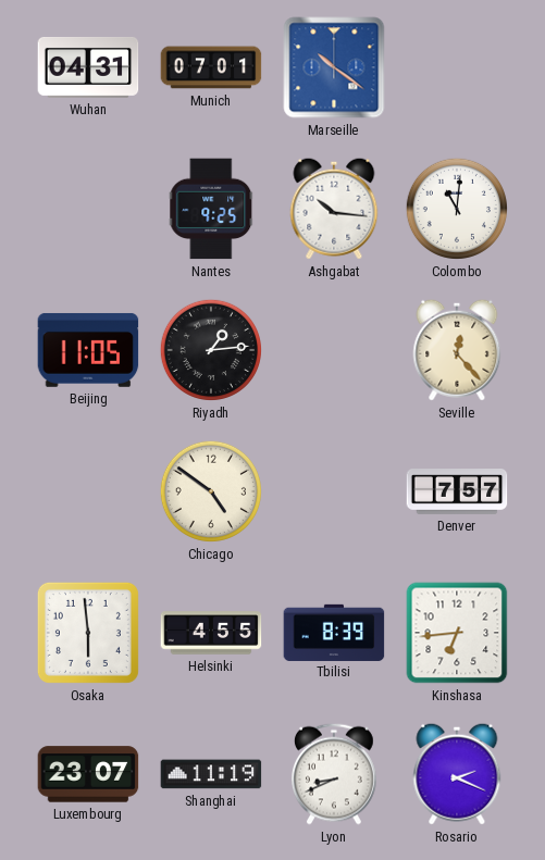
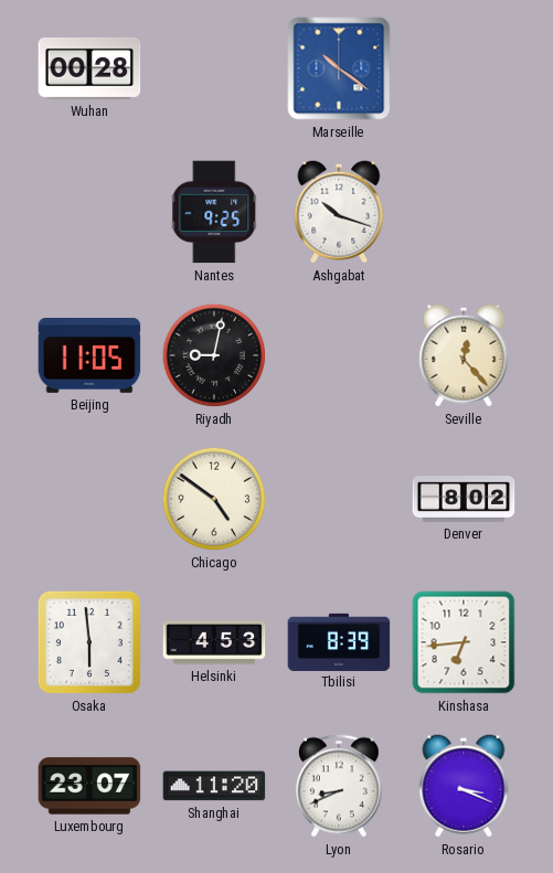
Wuhan: 04:31 -> 00:28 (89, 68)
Munich: 07:01 -> none (211, 67)
Ashgabat: 10:16 -> 10:18 (339, 212)
Colombo: 11:01 -> none (457, 209)
Riyadh: 1:14 -> 9:02 (214, 355)
Denver: 7:57 -> 8:02 (464, 499)
Helsinki: 4:55 -> 4:53 (214, 642)
Shanghai: 11:19 -> 11:20 (214, 786)
Rosario: 2:19 -> 3:19 (464, 786)
